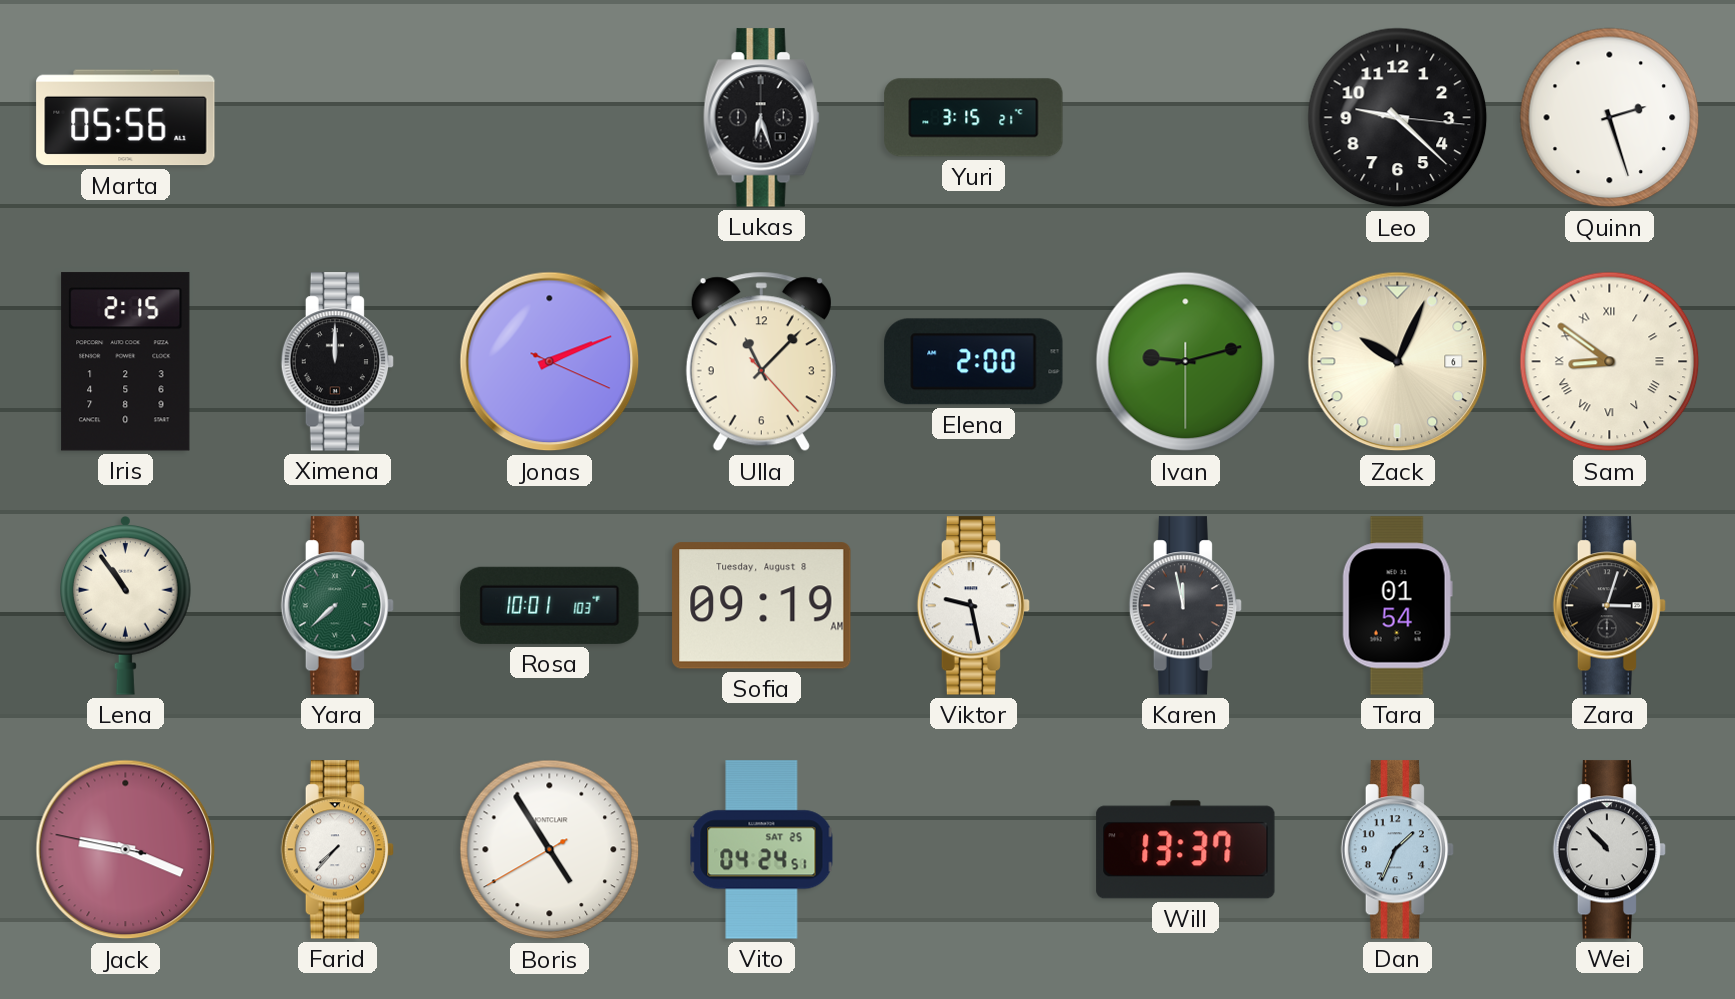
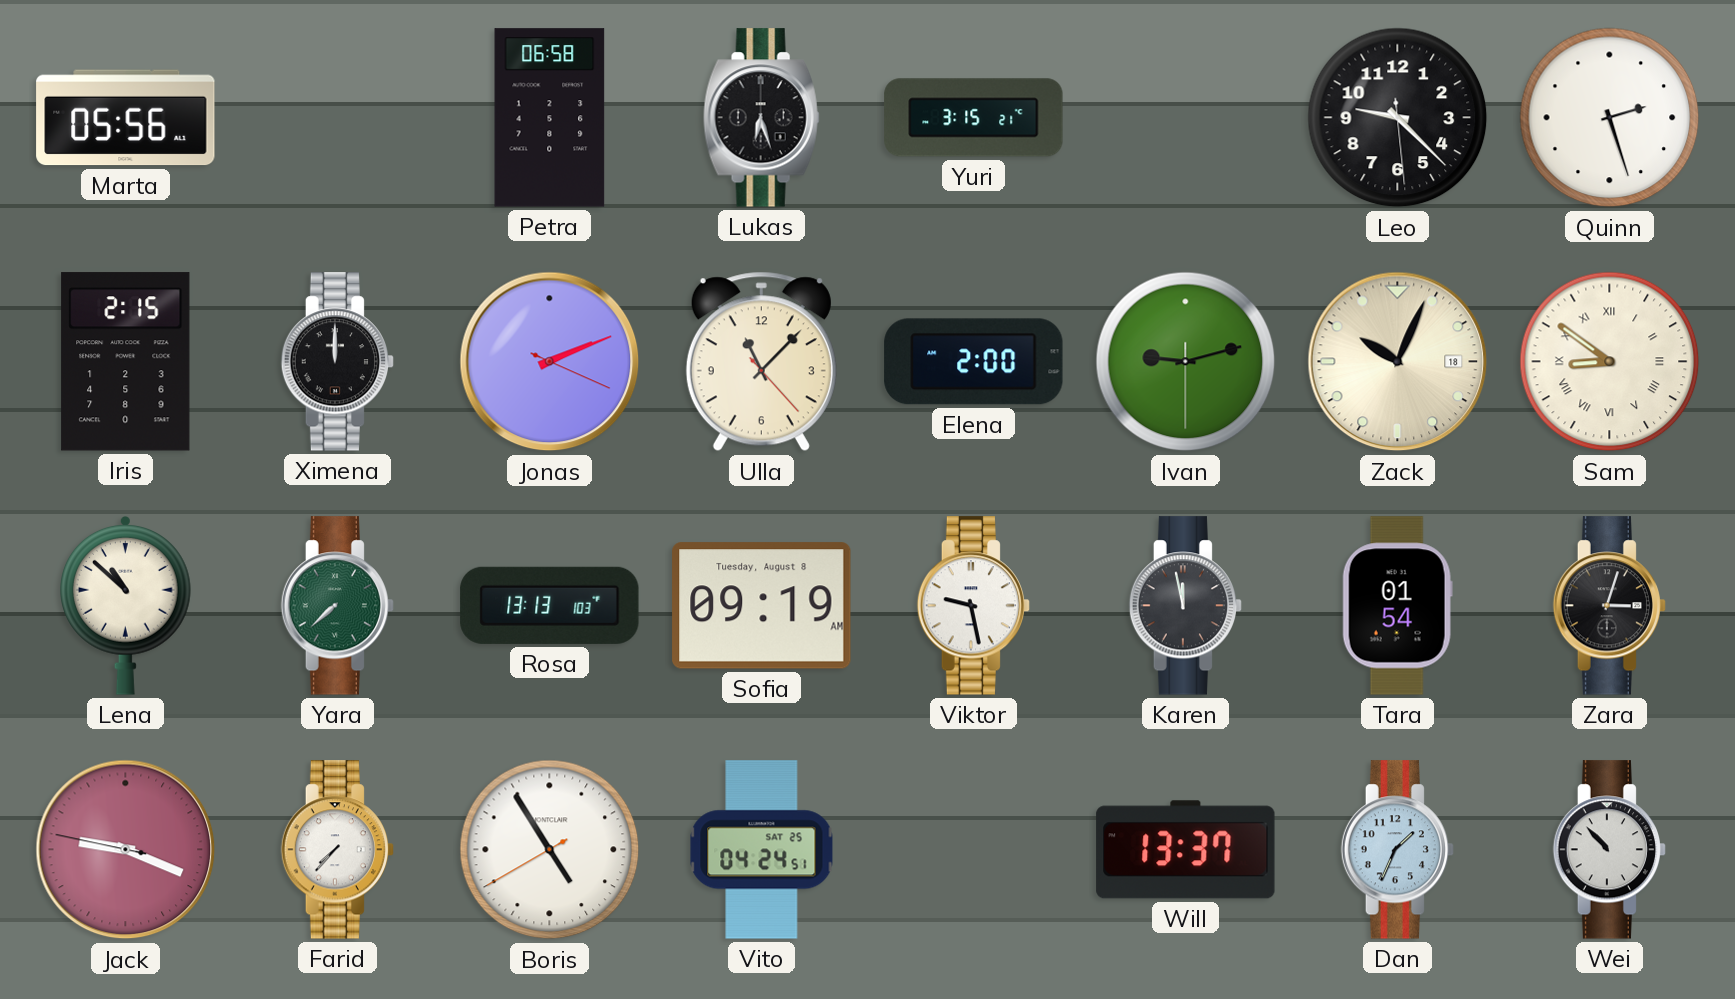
Petra: none -> 06:58 (550, 118)
Leo: 9:22:16 -> 9:22:29 (1398, 118)
Zack date: 6 -> 18 (1398, 362)
Lena: 10:54 -> 10:52 (126, 606)
Rosa: 10:01 -> 13:13 (550, 605)
